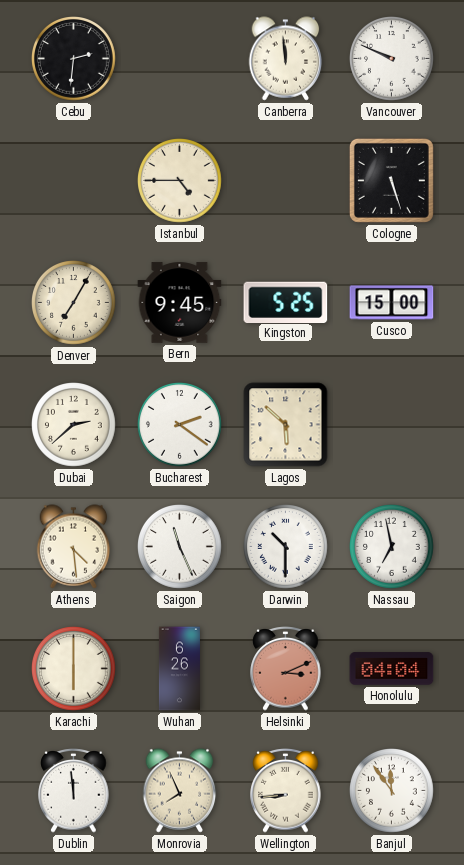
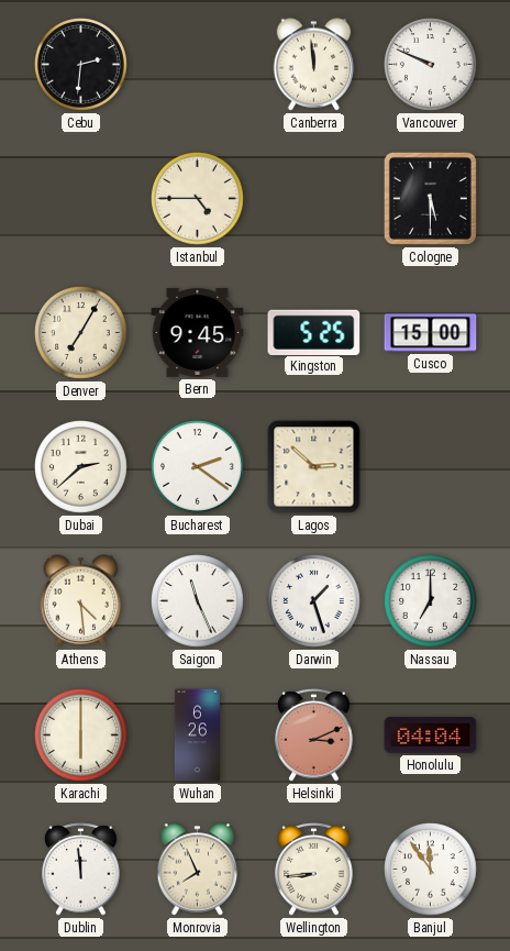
Cologne: 5:27 -> 5:30 (430, 198)
Lagos: 5:52 -> 2:52 (314, 467)
Darwin: 10:30 -> 1:27 (314, 601)
Nassau: 6:58 -> 7:00 (431, 601)
